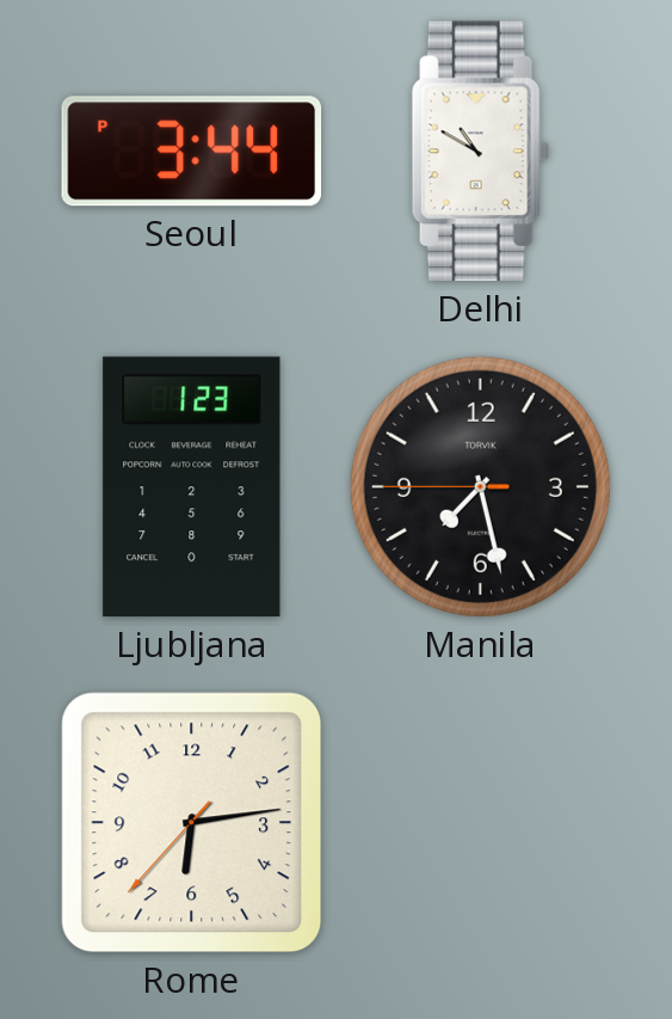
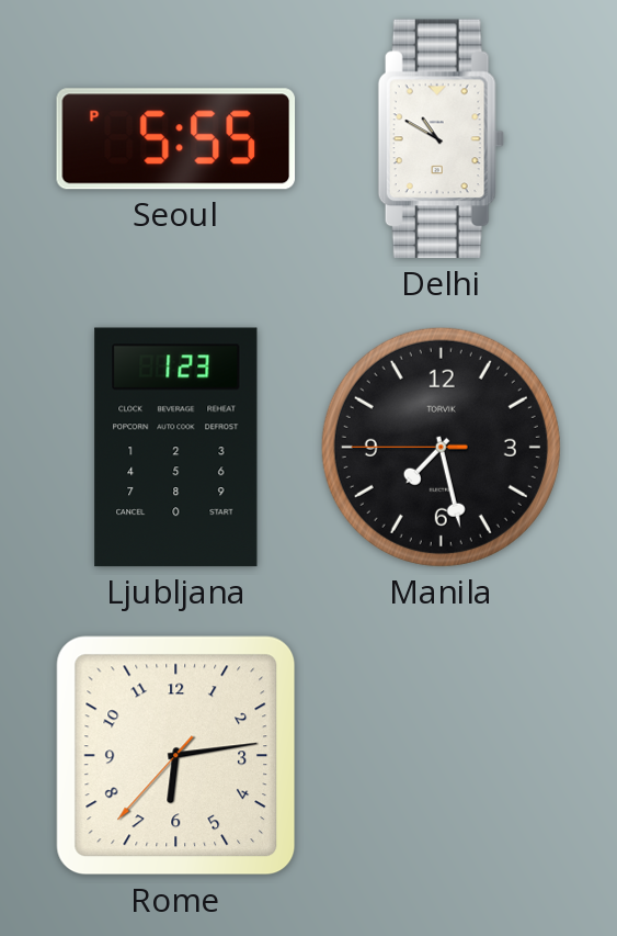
Seoul: 3:44 -> 5:55 (176, 139)
